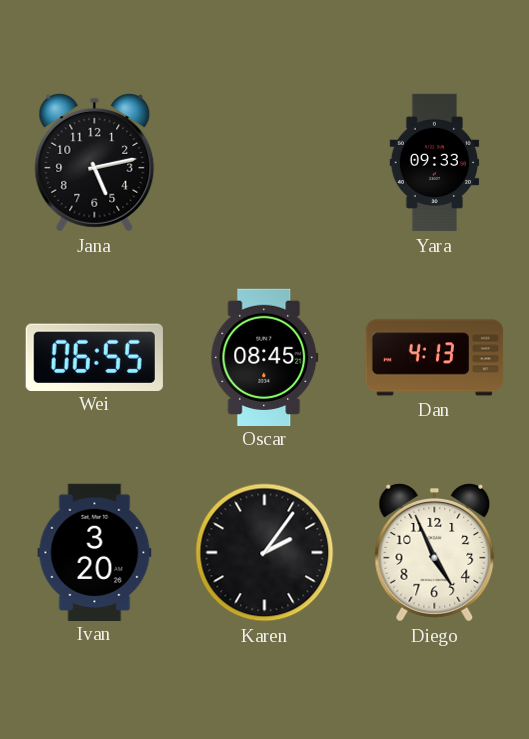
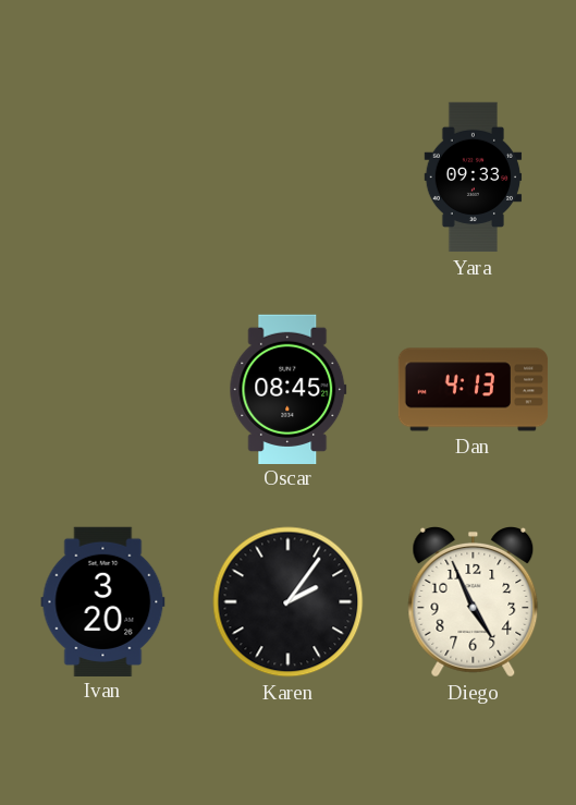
Jana: 5:13 -> none (95, 163)
Wei: 06:55 -> none (94, 357)
